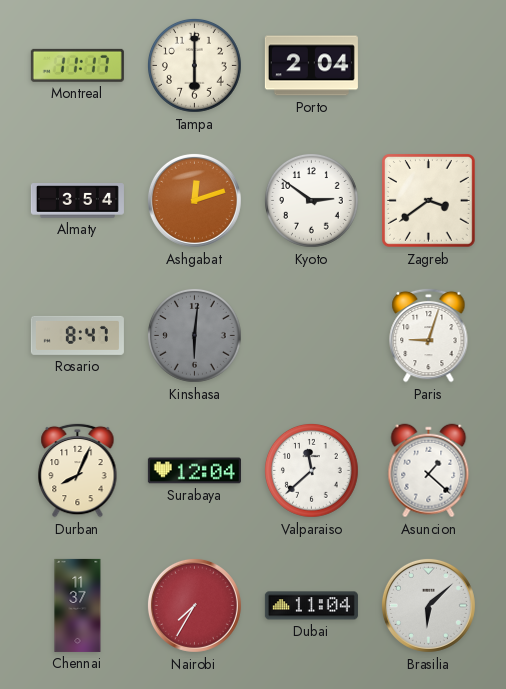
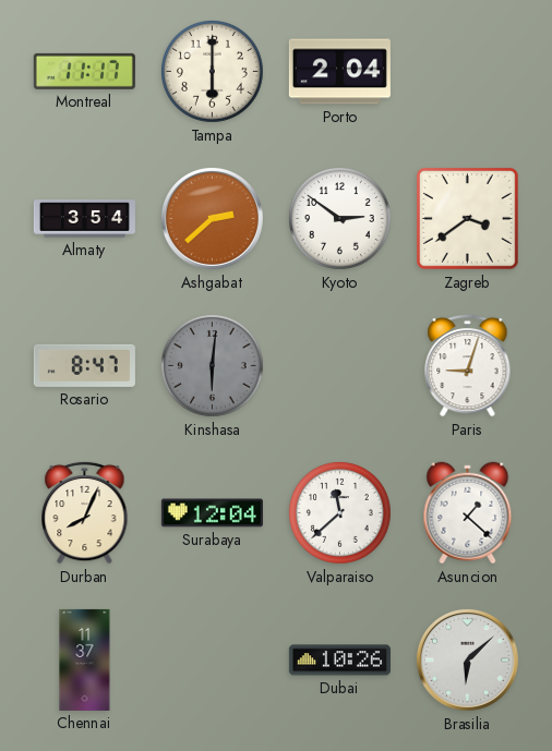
Ashgabat: 12:12 -> 2:38 (212, 218)
Nairobi: 7:35 -> none (194, 605)
Dubai: 11:04 -> 10:26 (339, 661)
